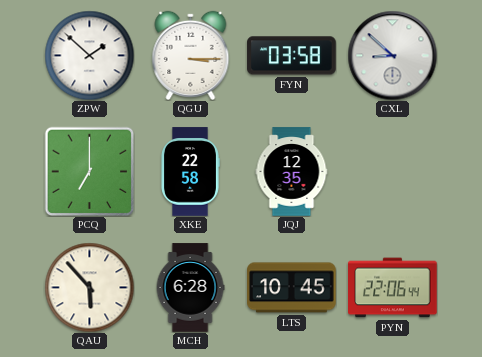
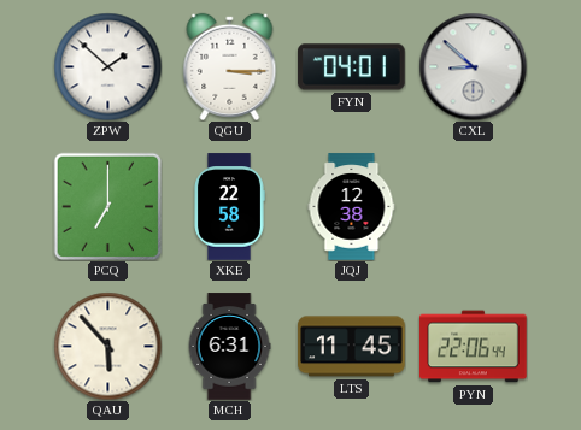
FYN: 03:58 -> 04:01 (352, 67)
JQJ: 12:35 -> 12:38 (352, 207)
MCH: 6:28 -> 6:31 (229, 347)
LTS: 10:45 -> 11:45 (352, 347)
